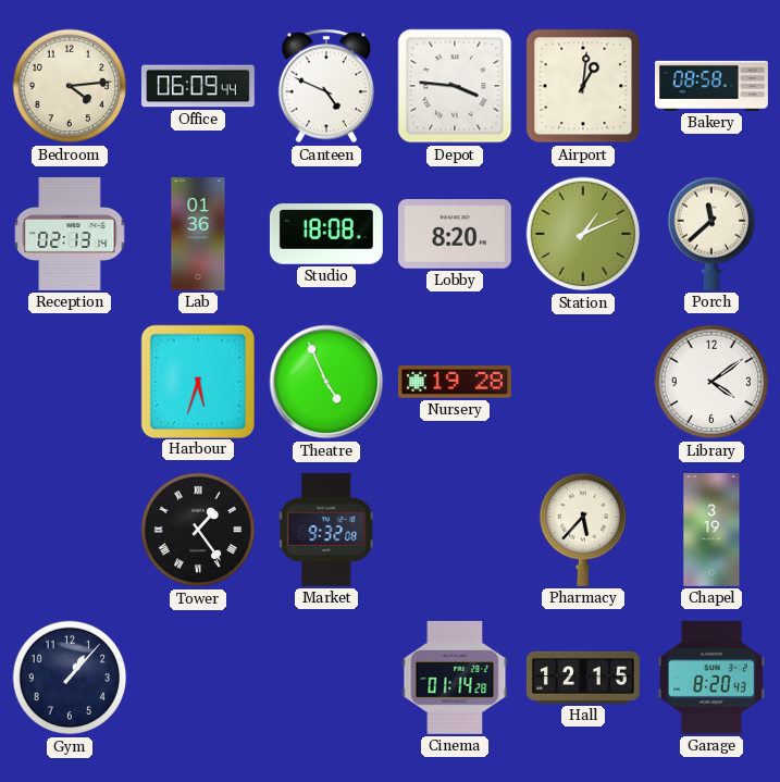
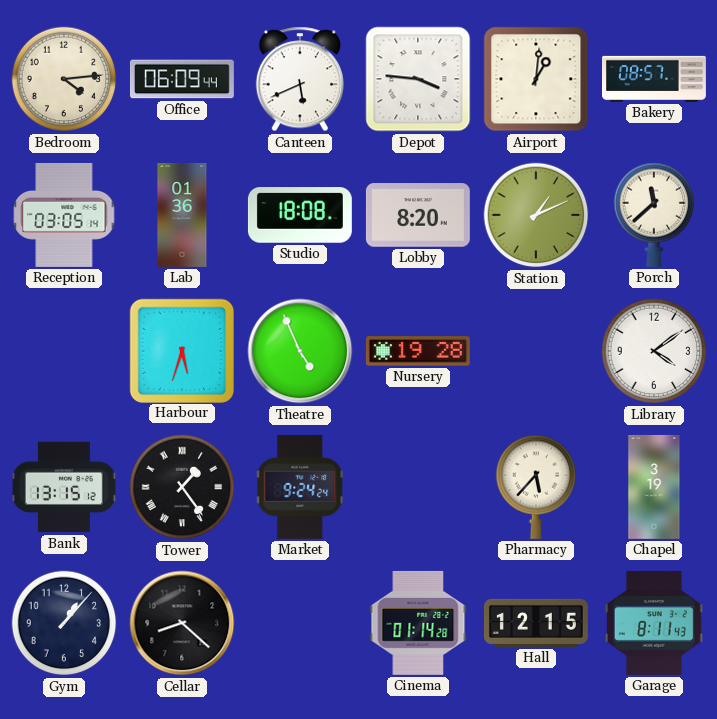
Canteen: 4:49 -> 5:41 (300, 79)
Bakery: 08:58 -> 08:57 (655, 79)
Reception: 02:13 -> 03:05 (64, 215)
Bank: none -> 13:15 (64, 487)
Market: 9:32 -> 9:24 (301, 487)
Cellar: none -> 8:22 (182, 623)
Garage: 8:20 -> 8:11 (654, 623)
